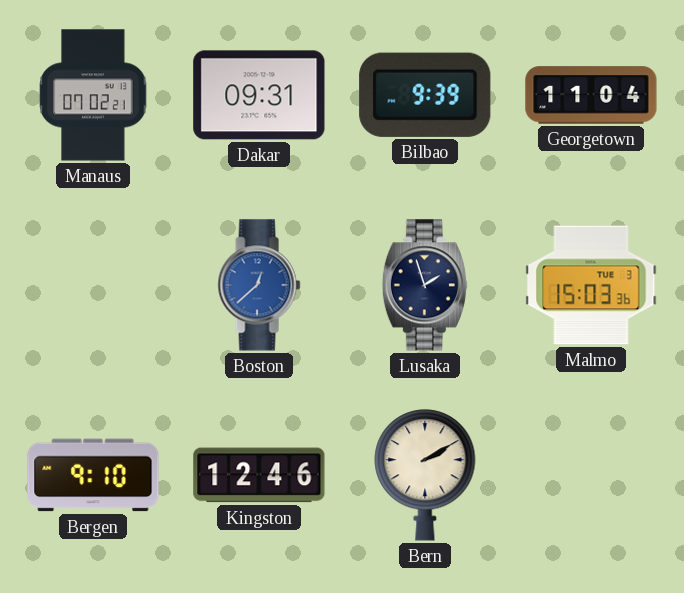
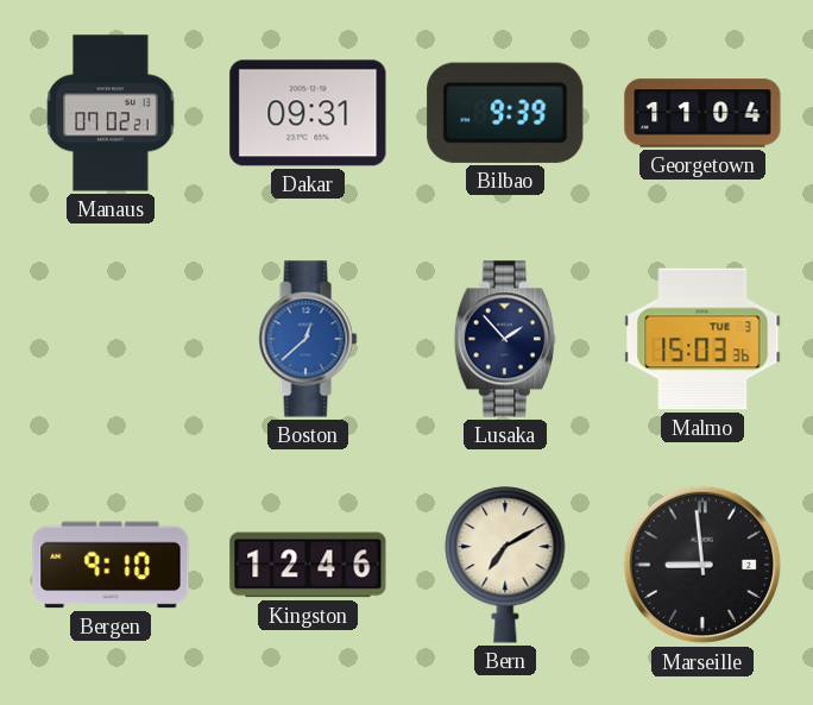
Lusaka: 1:57 -> 1:53 (505, 339)
Bern: 2:10 -> 7:10 (505, 565)
Marseille: none -> 8:59 (702, 565)
